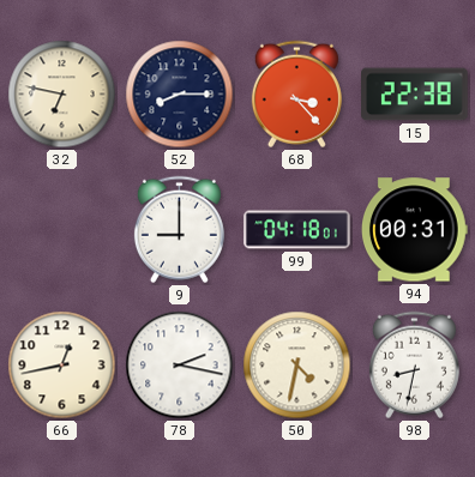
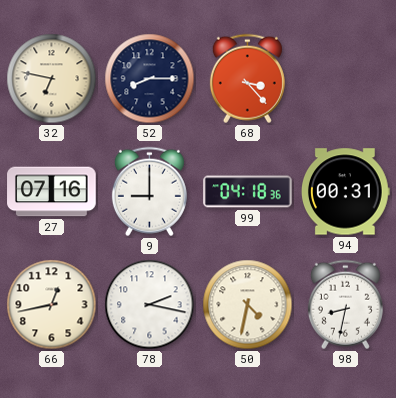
15: 22:38 -> none (415, 95)
27: none -> 07:16 (52, 192)
99: 04:18:01 -> 04:18:36 (248, 192)
